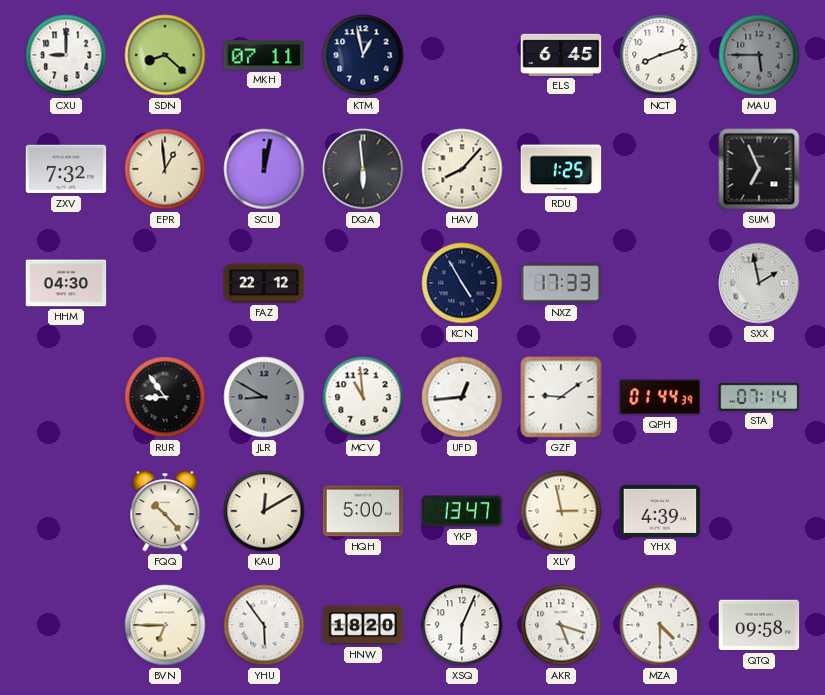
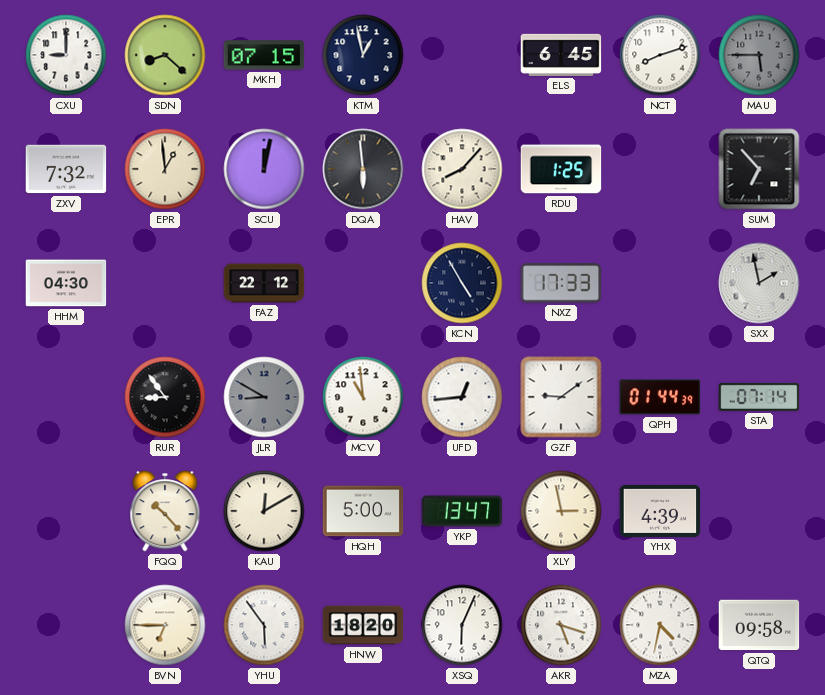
MKH: 07:11 -> 07:15 (264, 55)
SUM: 6:56 -> 6:53 (759, 169)
MZA: 4:30 -> 4:32 (660, 625)
